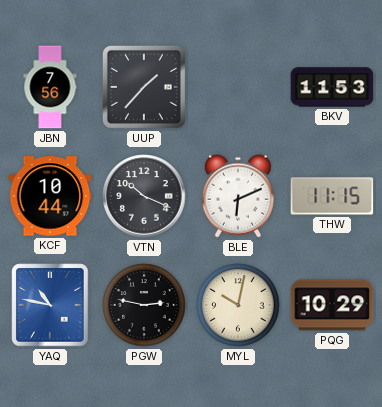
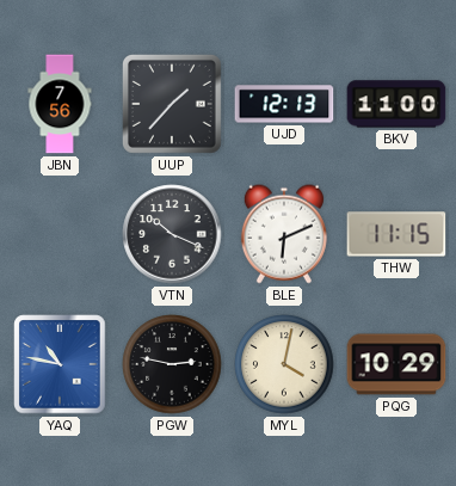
UJD: none -> 12:13 (284, 104)
BKV: 11:53 -> 11:00 (396, 104)
KCF: 10:44 -> none (50, 196)
MYL: 10:02 -> 4:02 (284, 364)
